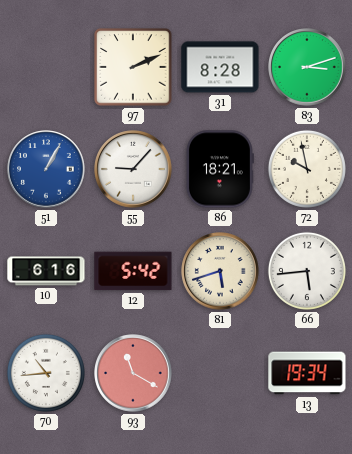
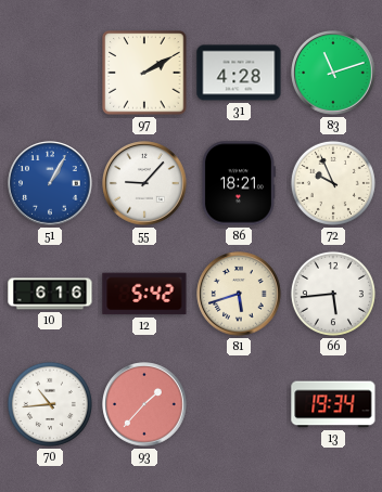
97: 2:11 -> 2:10 (144, 73)
31: 8:28 -> 4:28 (239, 73)
83: 3:12 -> 11:12 (333, 73)
72: 9:58 -> 9:56 (333, 183)
93: 11:20 -> 1:37 (144, 404)
